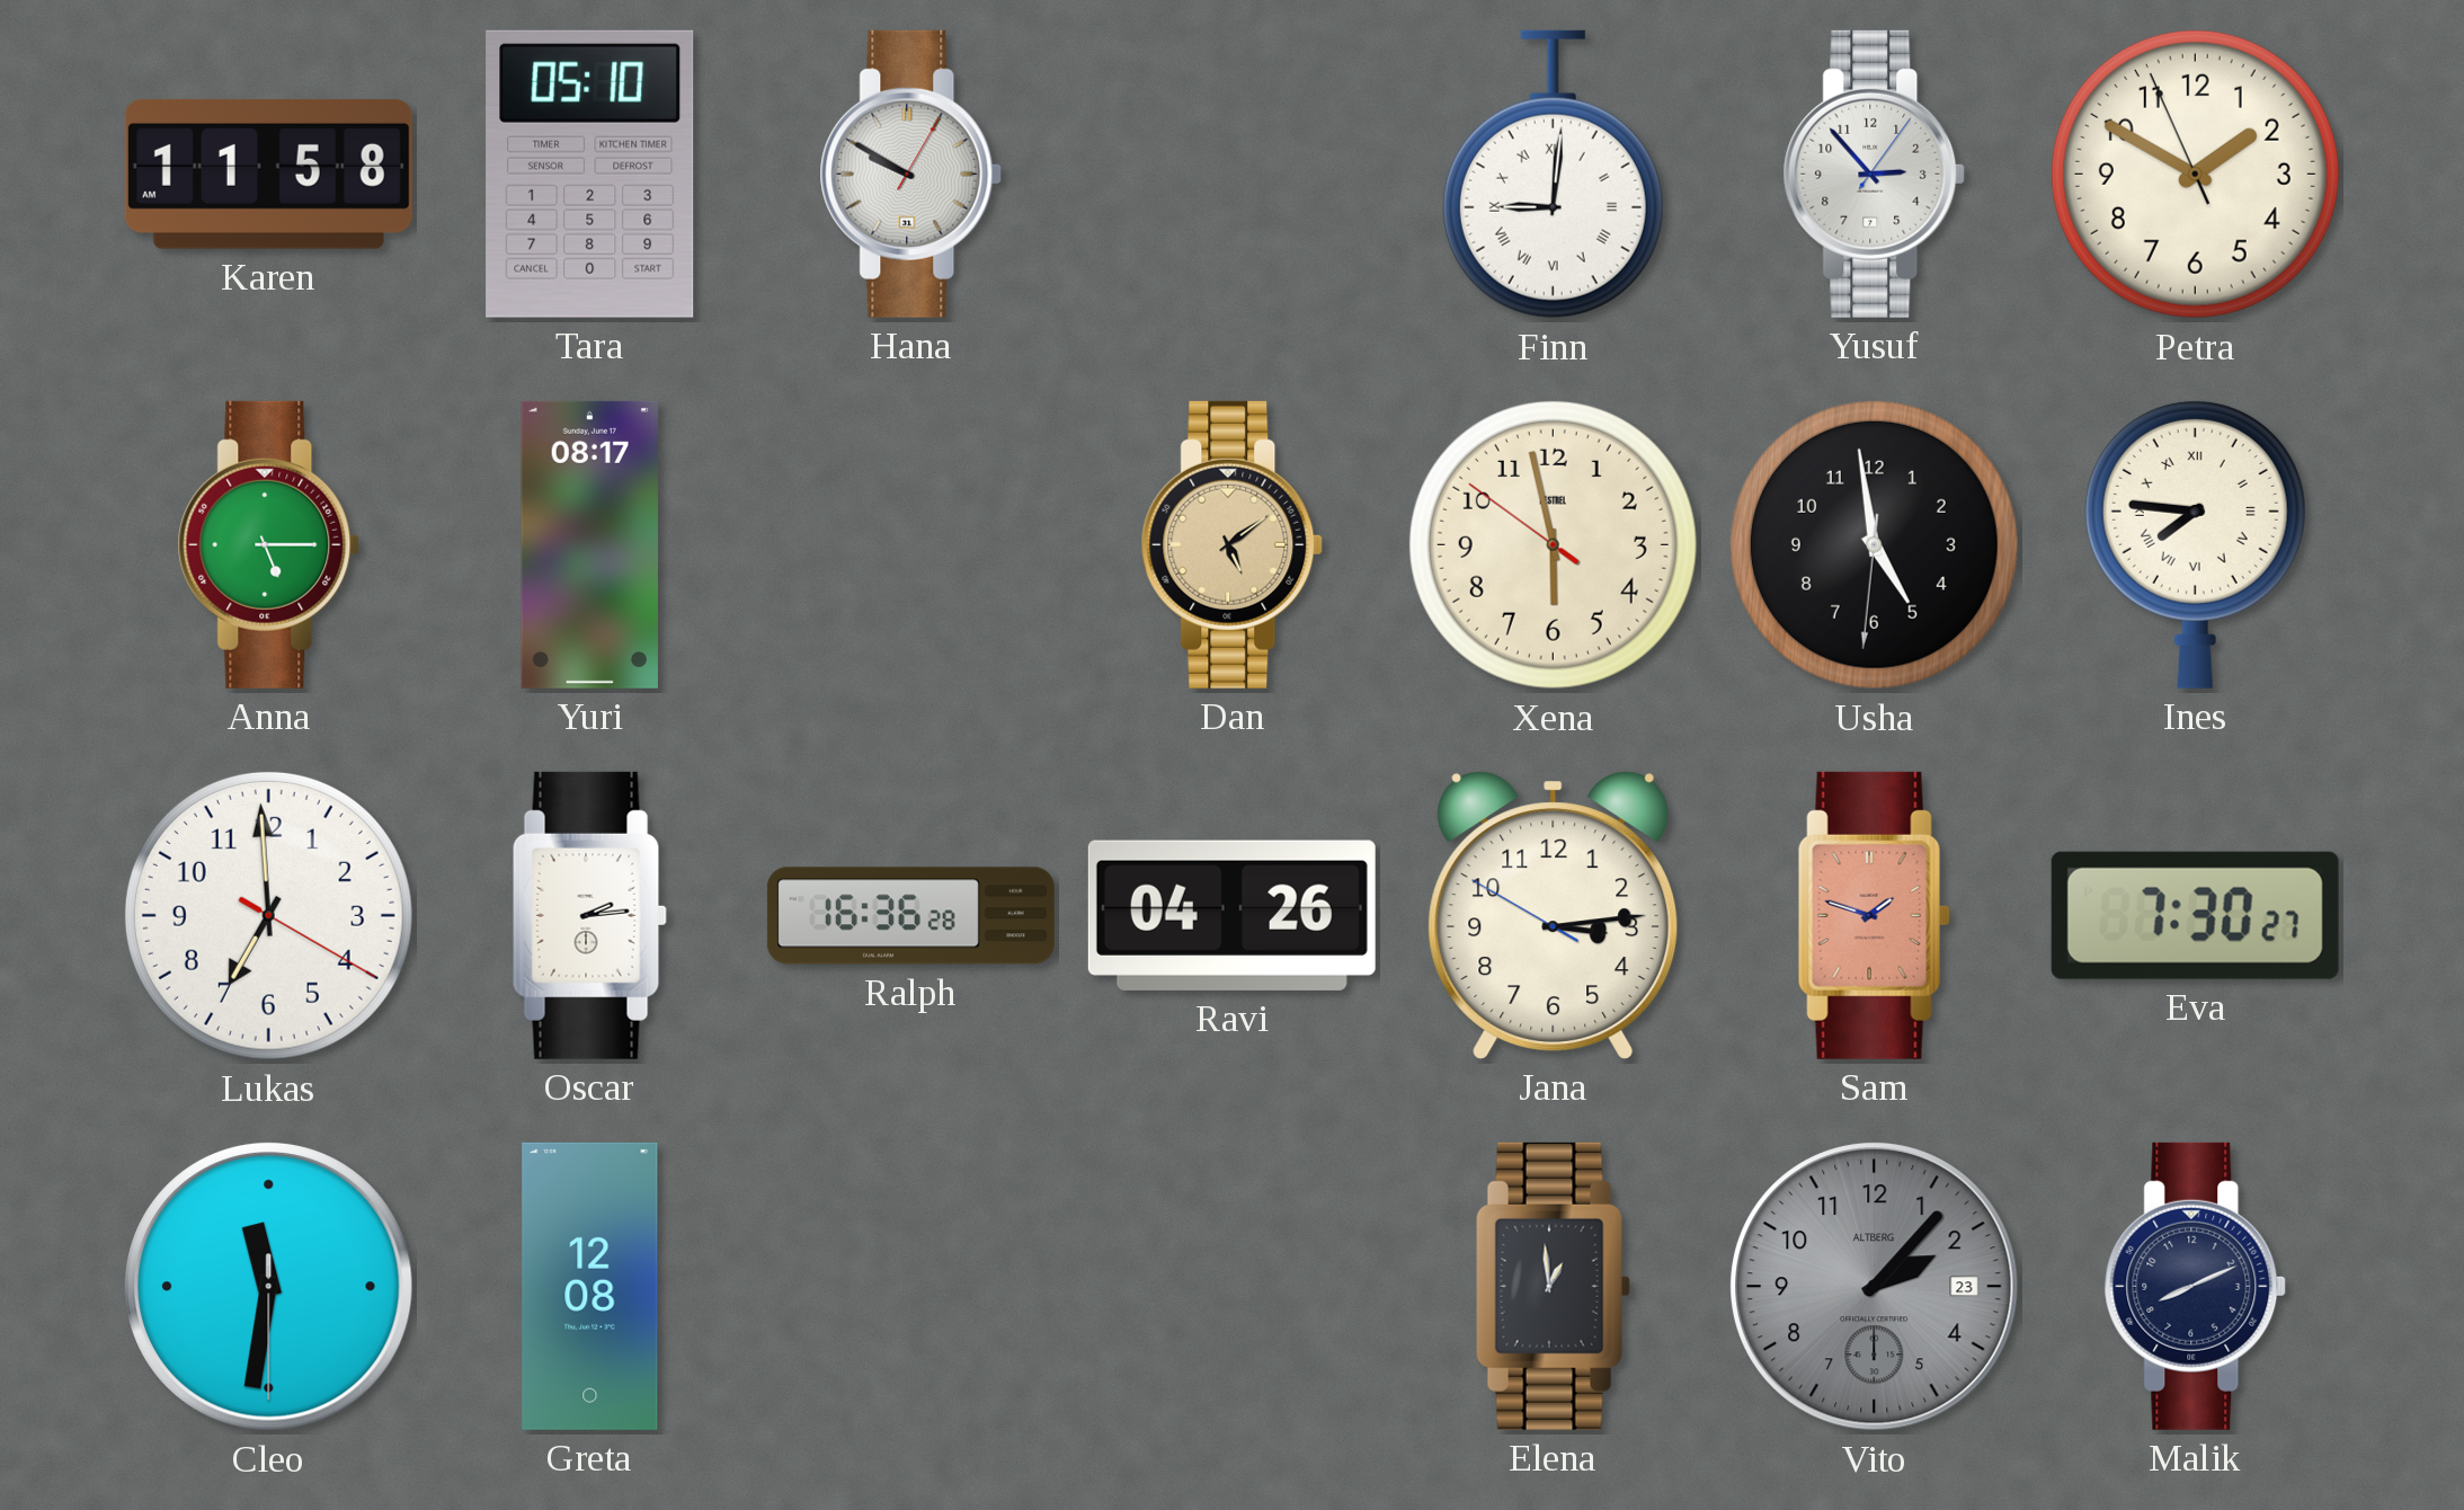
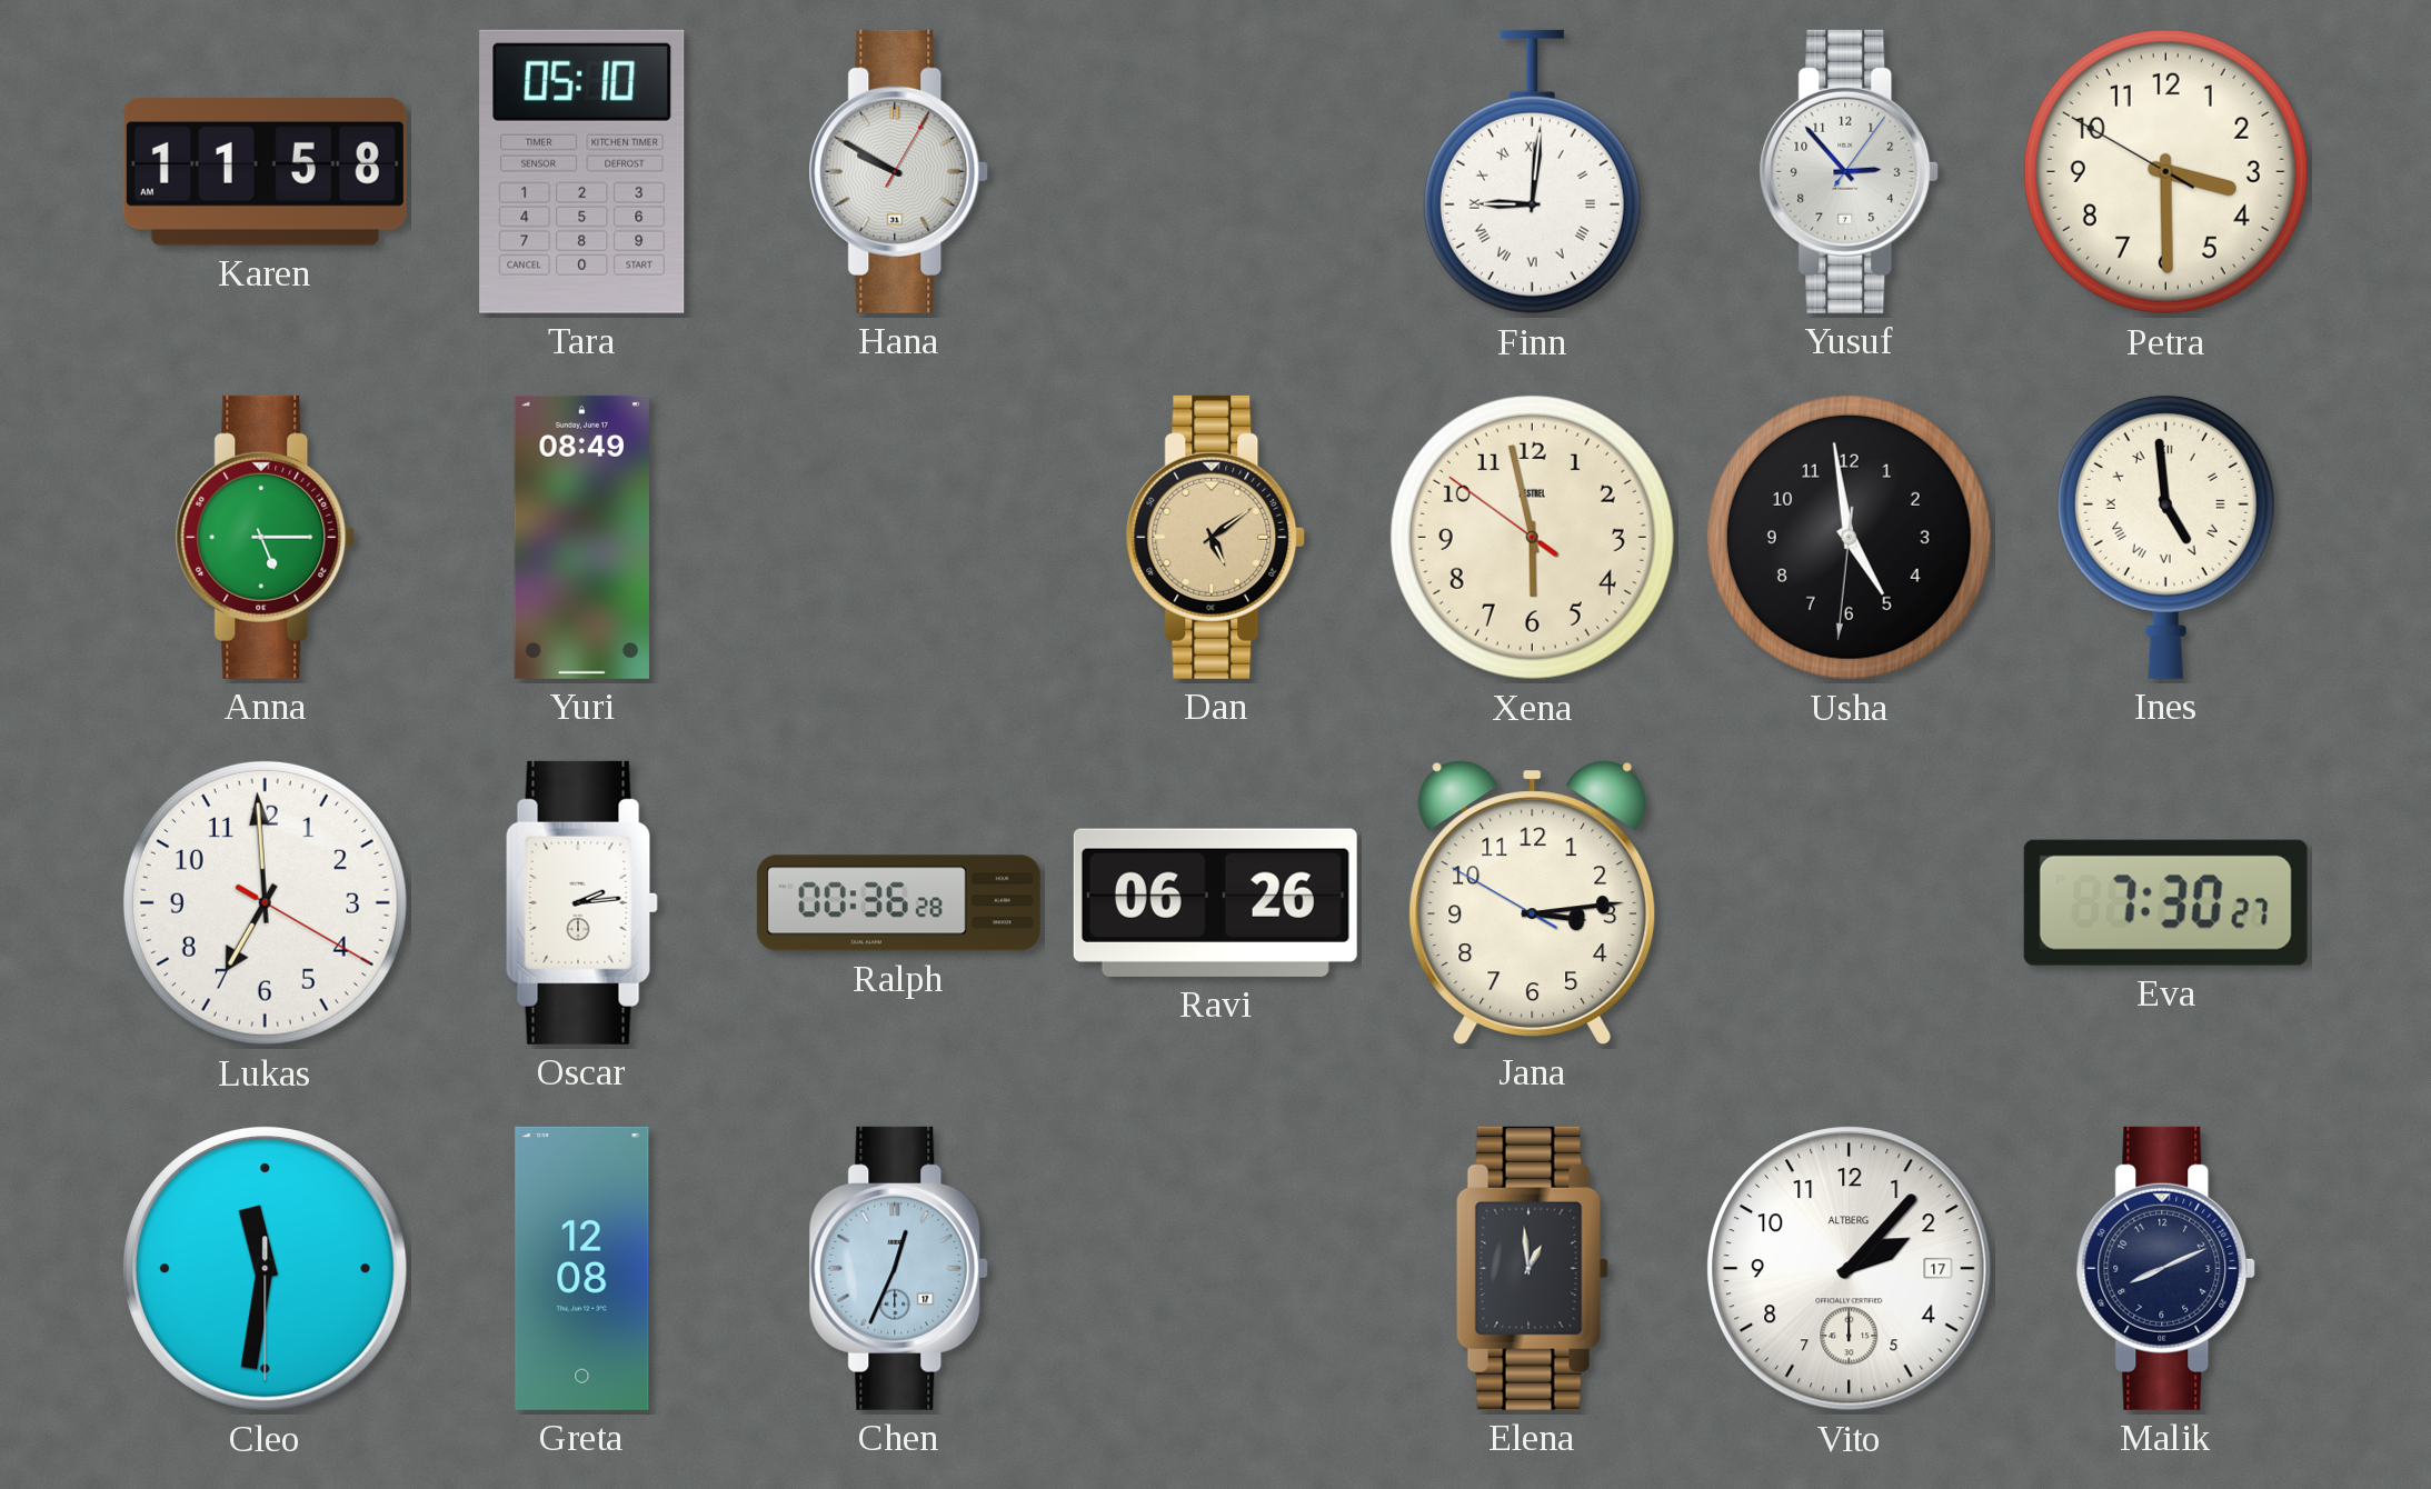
Petra: 1:49 -> 3:29 (2165, 171)
Yuri: 08:17 -> 08:49 (581, 537)
Ines: 7:46 -> 4:59 (2165, 537)
Ralph: 16:36 -> 00:36 (898, 903)
Ravi: 04:26 -> 06:26 (1215, 902)
Sam: 1:48 -> none (1874, 915)
Chen: none -> 12:34 (899, 1268)
Vito date: 23 -> 17 (1850, 1269)
Vito dial: grey -> white (1850, 1269)
